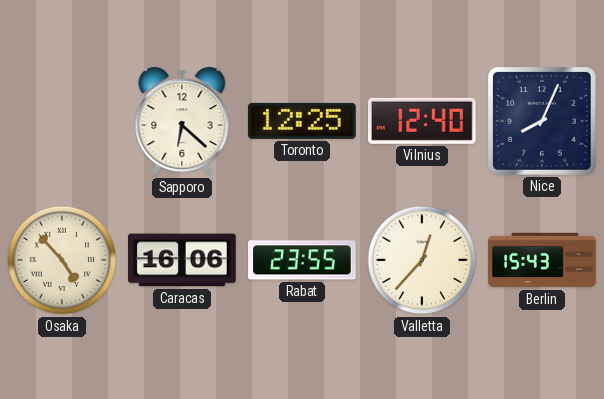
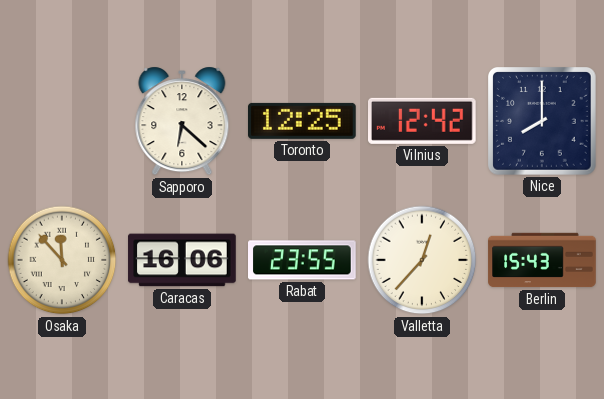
Vilnius: 12:40 -> 12:42 (423, 121)
Nice: 8:04 -> 8:00 (543, 122)
Osaka: 4:53 -> 11:53 (62, 260)
